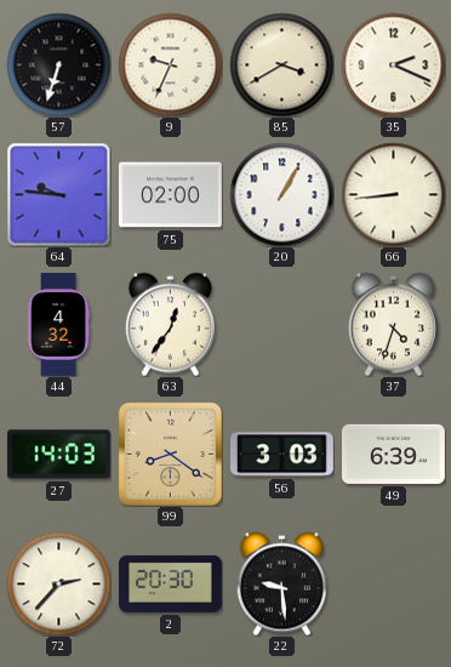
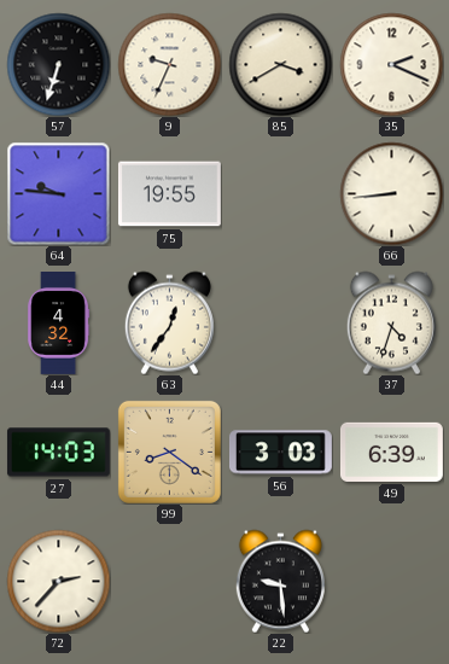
75: 02:00 -> 19:55 (169, 194)
20: 1:05 -> none (281, 194)
2: 20:30 -> none (170, 583)
